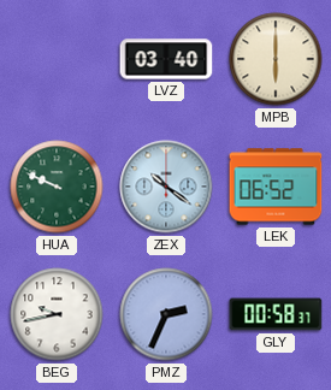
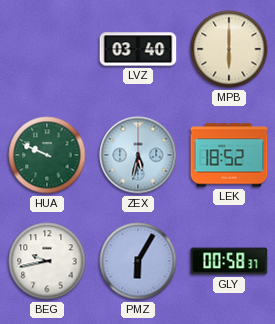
ZEX: 10:21 -> 5:32 (138, 155)
LEK: 06:52 -> 18:52 (229, 155)
PMZ: 2:34 -> 6:05 (138, 261)
